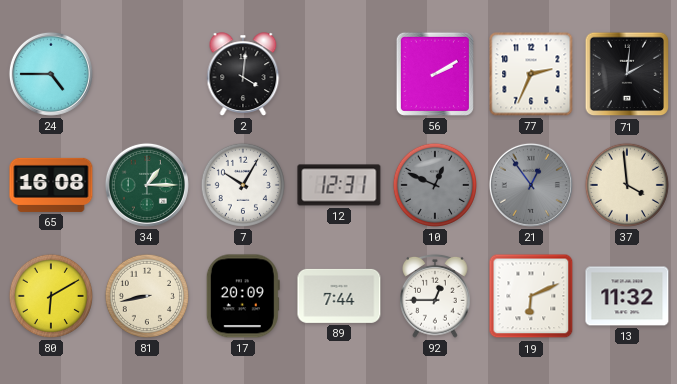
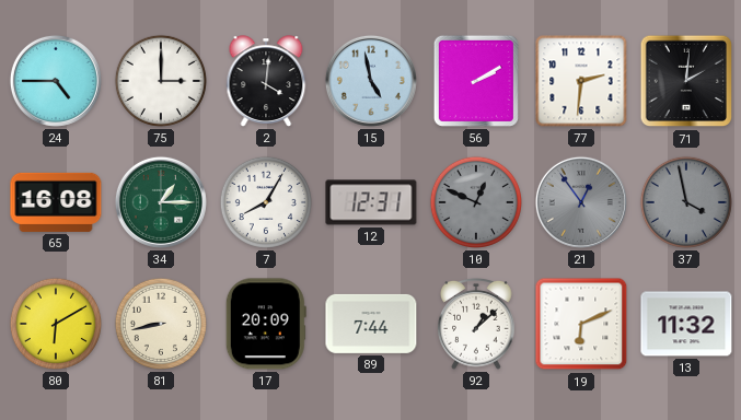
75: none -> 3:00 (161, 81)
15: none -> 4:58 (371, 81)
77: 2:34 -> 2:31 (581, 81)
7: 10:05 -> 8:05 (266, 202)
37: 3:59 -> 3:58 (686, 202)
37 dial: cream -> grey (686, 202)
92: 12:45 -> 1:08 (477, 324)
